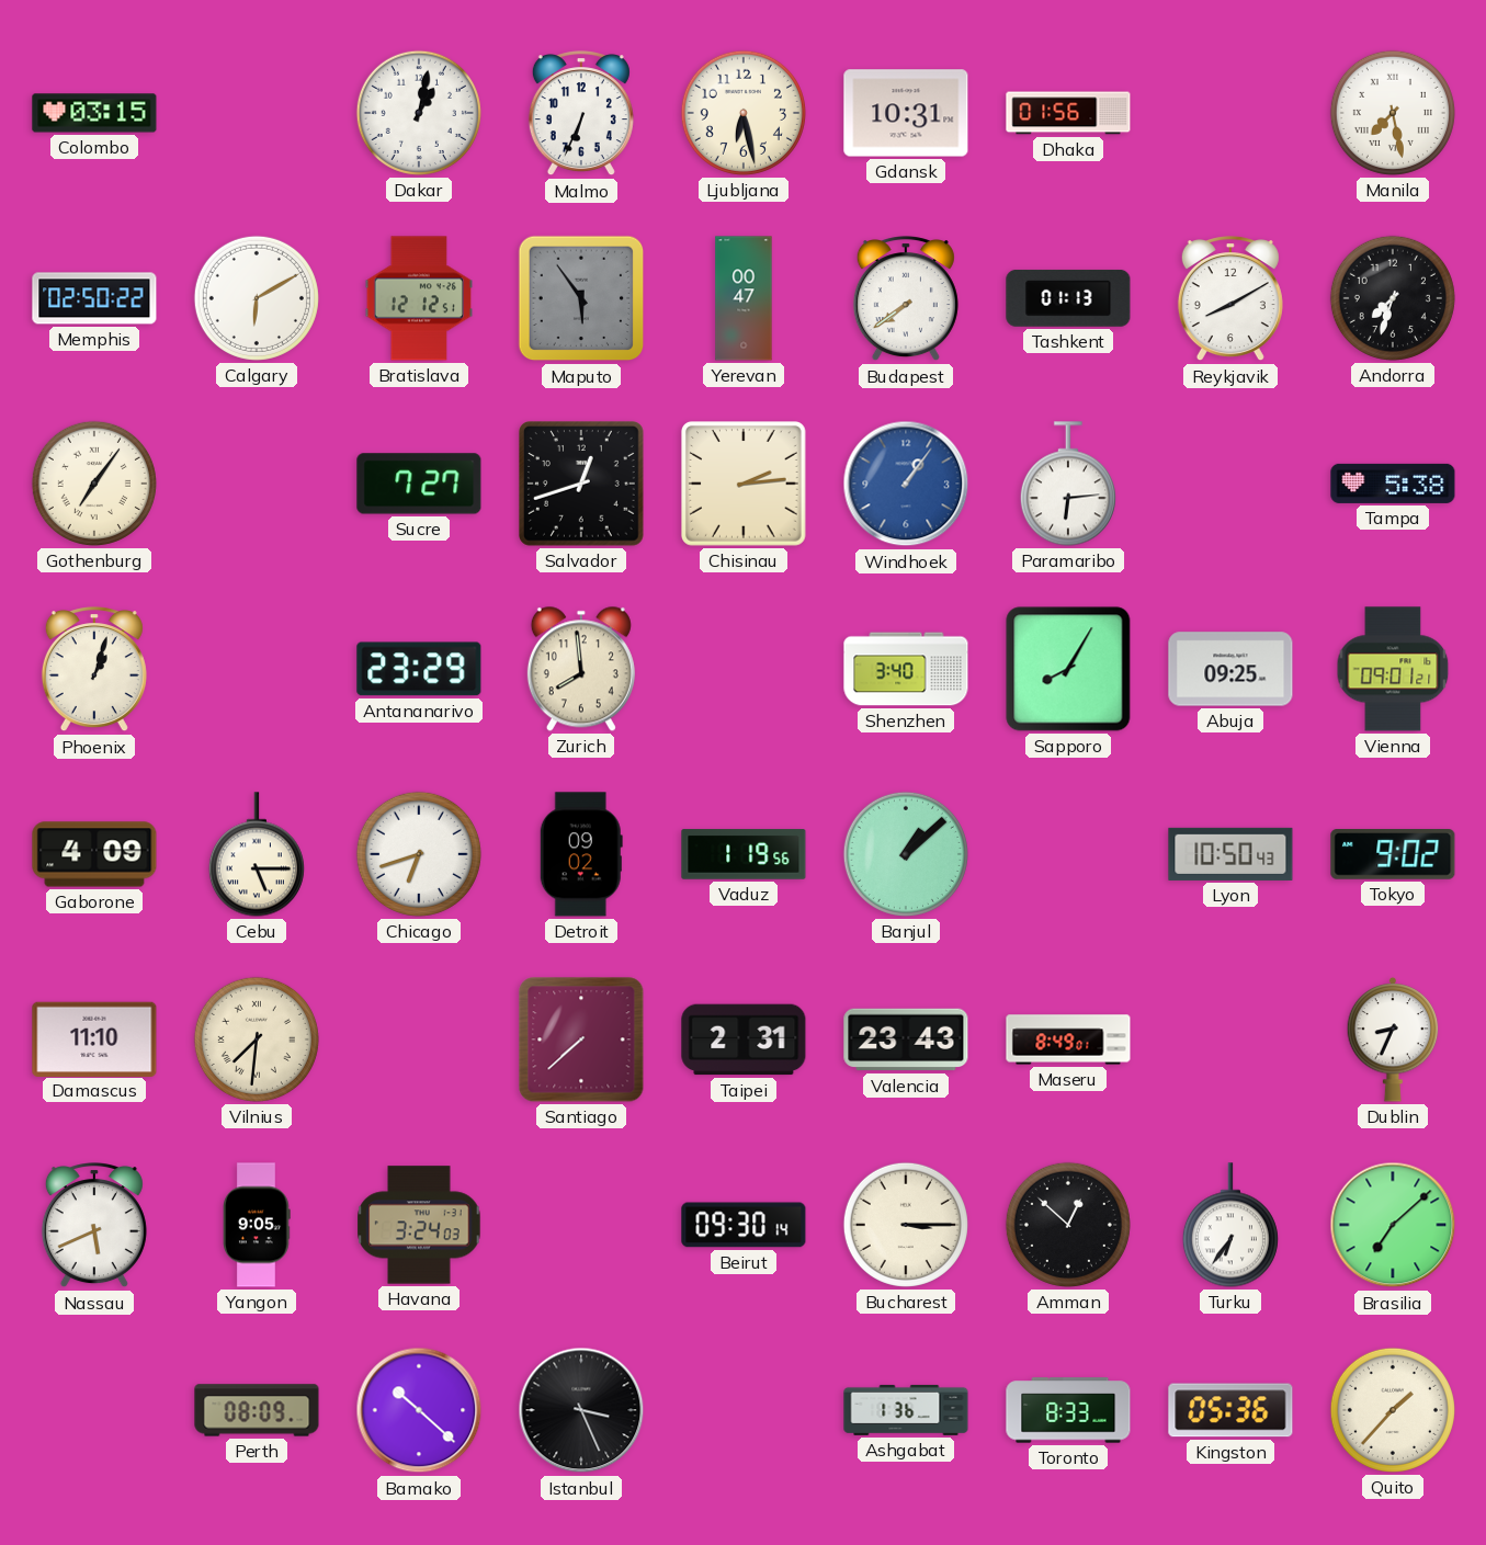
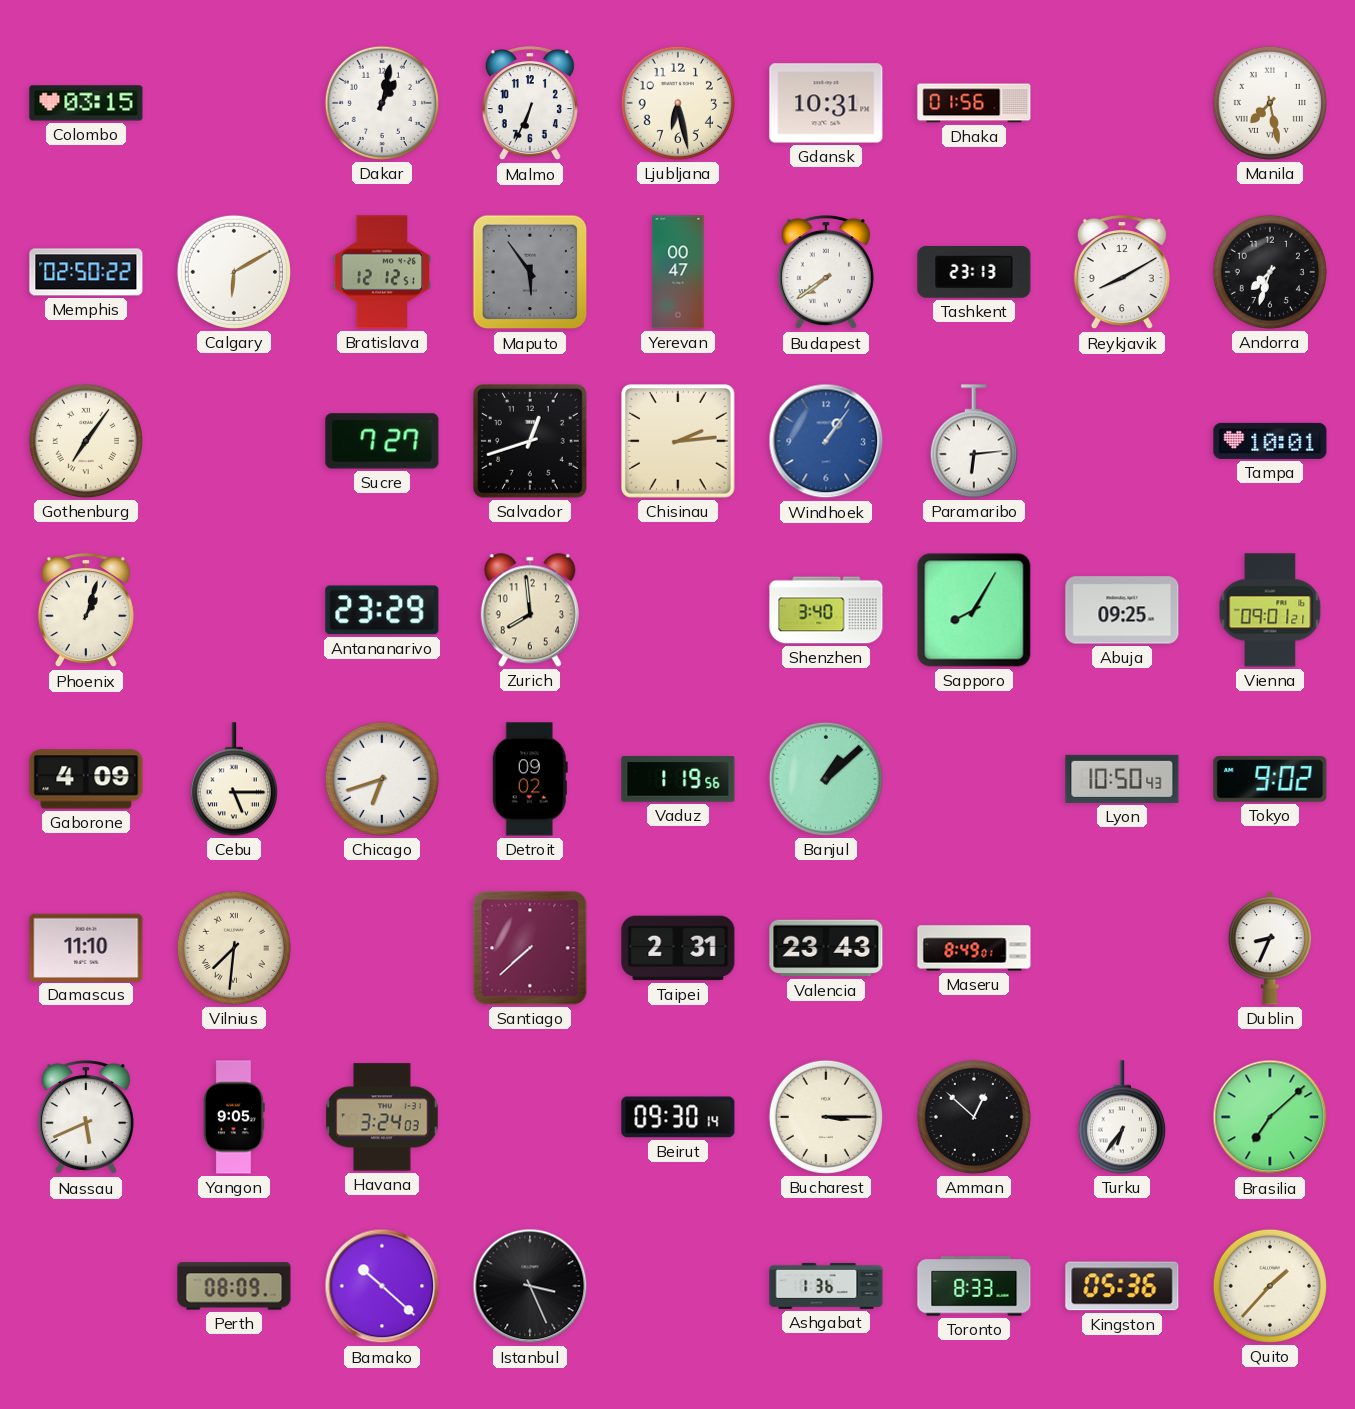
Tashkent: 01:13 -> 23:13 (974, 272)
Tampa: 5:38 -> 10:01 (1270, 441)
